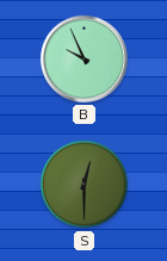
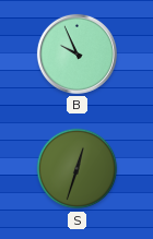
S: 12:30 -> 12:33 (78, 169)
